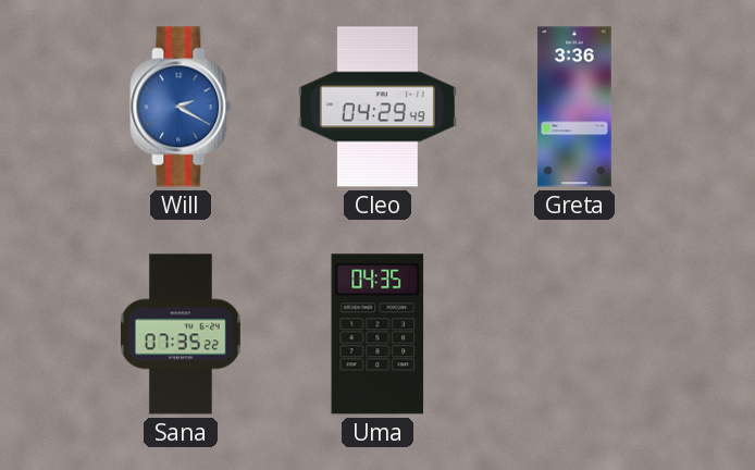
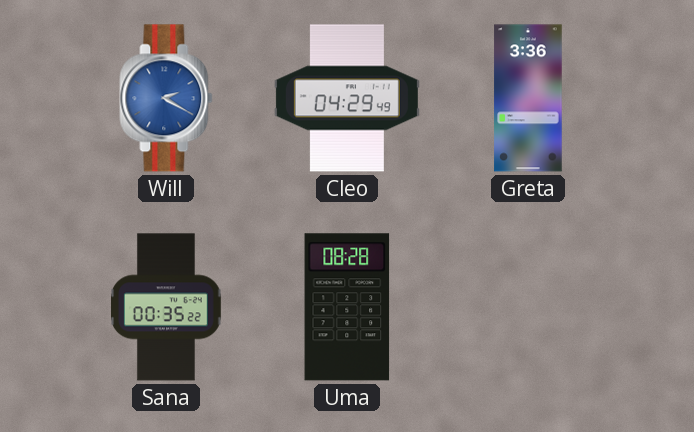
Sana: 07:35 -> 00:35 (166, 307)
Uma: 04:35 -> 08:28 (347, 307)
